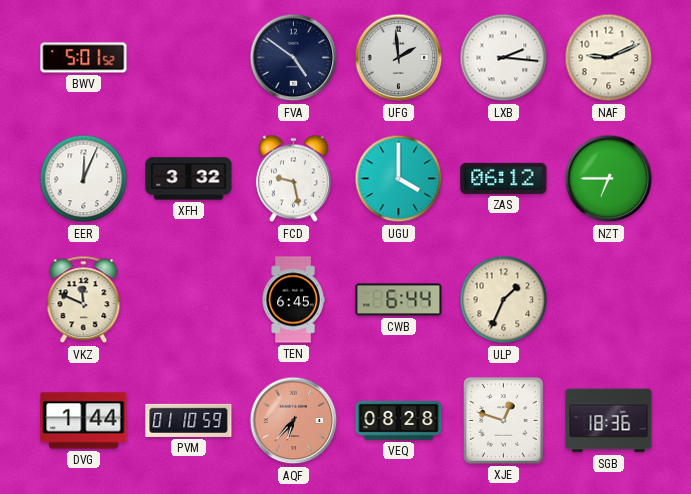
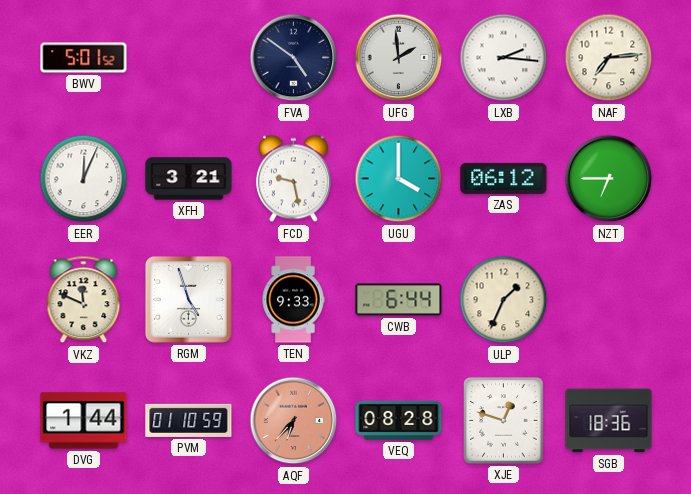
NAF: 9:11 -> 7:14 (609, 58)
XFH: 3:32 -> 3:21 (189, 179)
RGM: none -> 4:57 (189, 300)
TEN: 6:45 -> 9:33 (293, 300)
